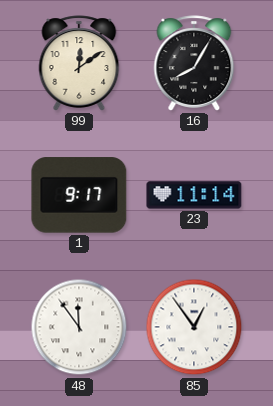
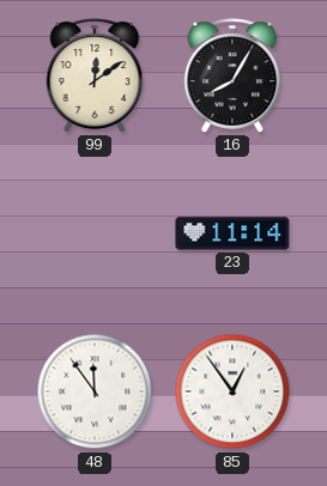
1: 9:17 -> none (79, 195)
